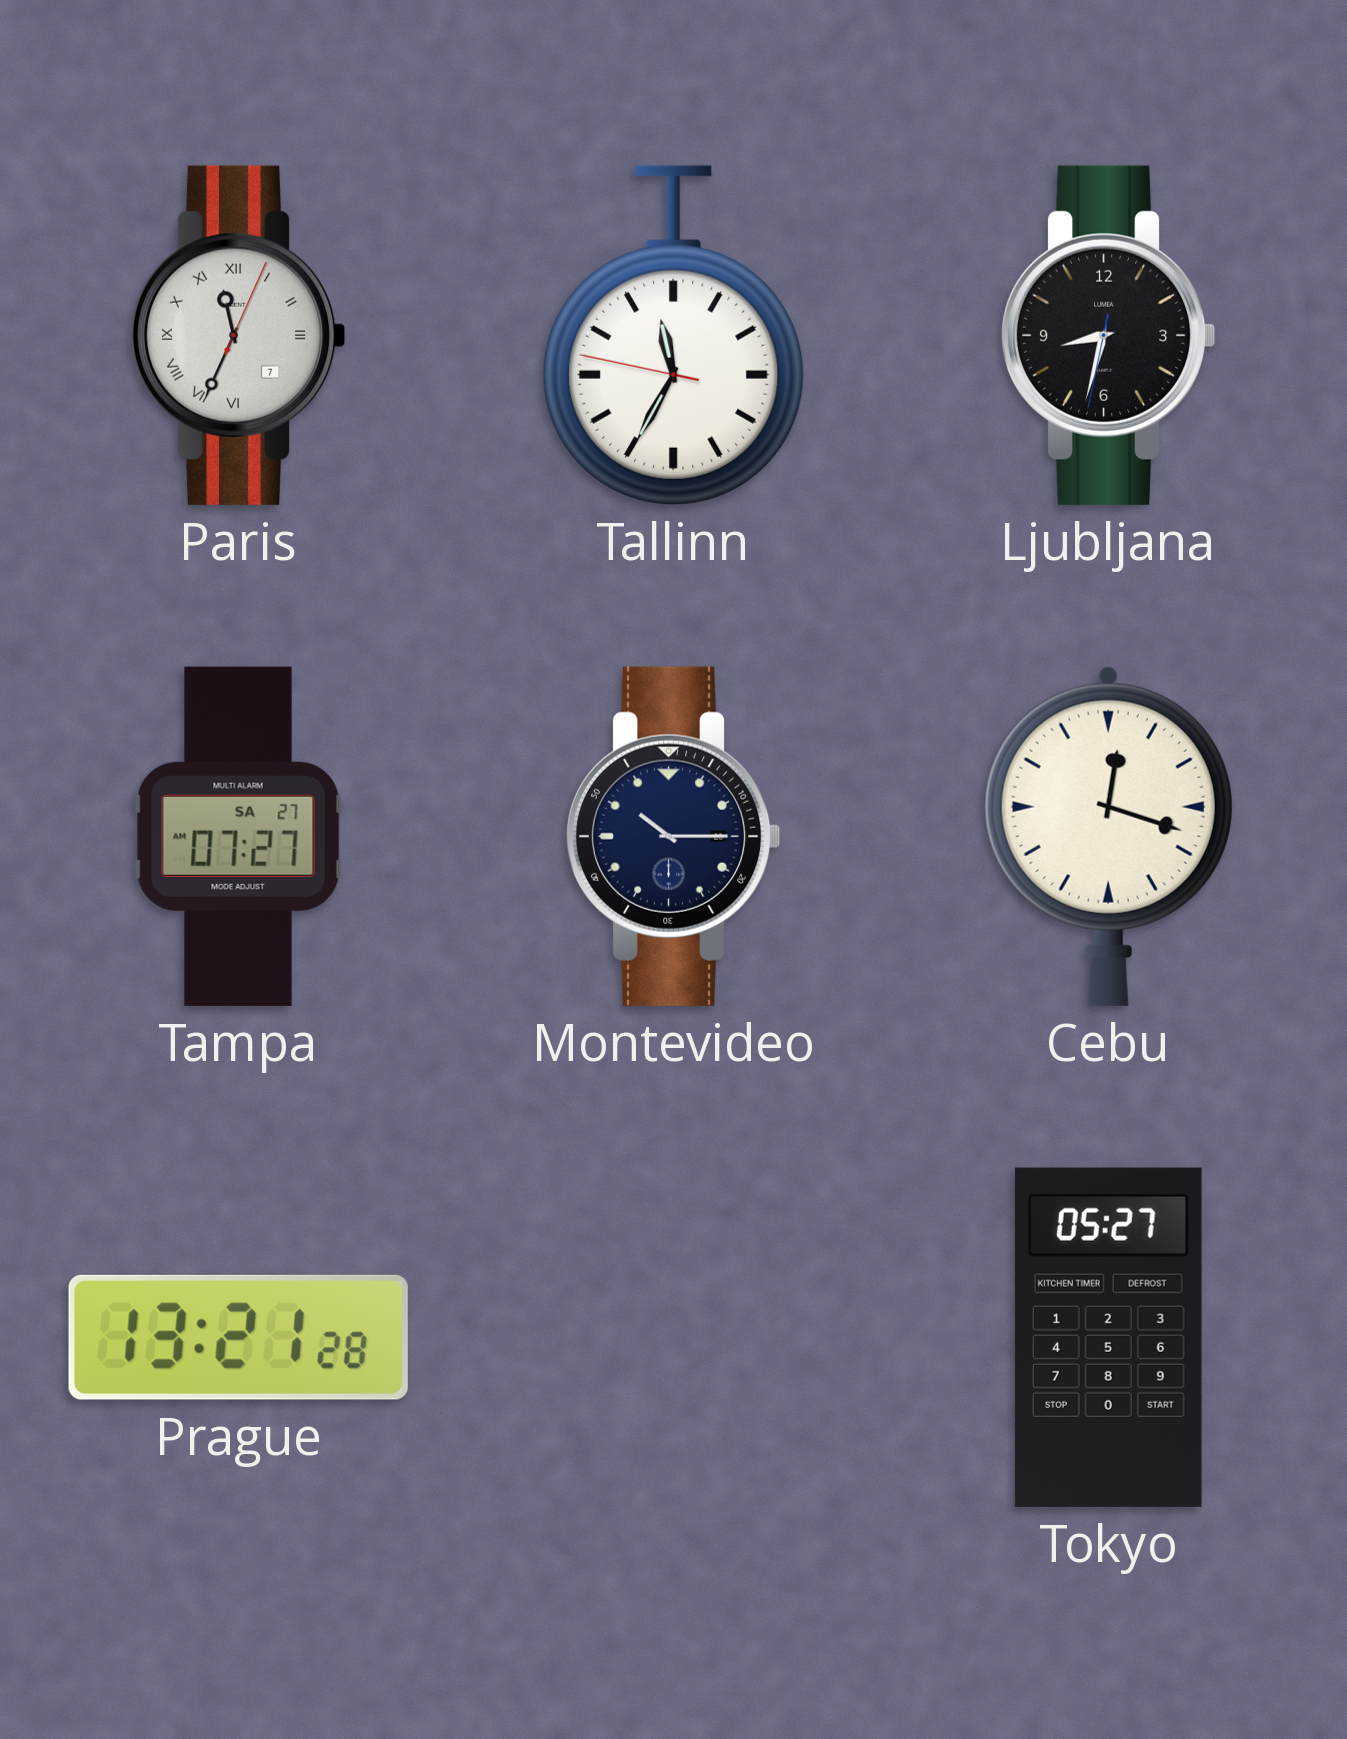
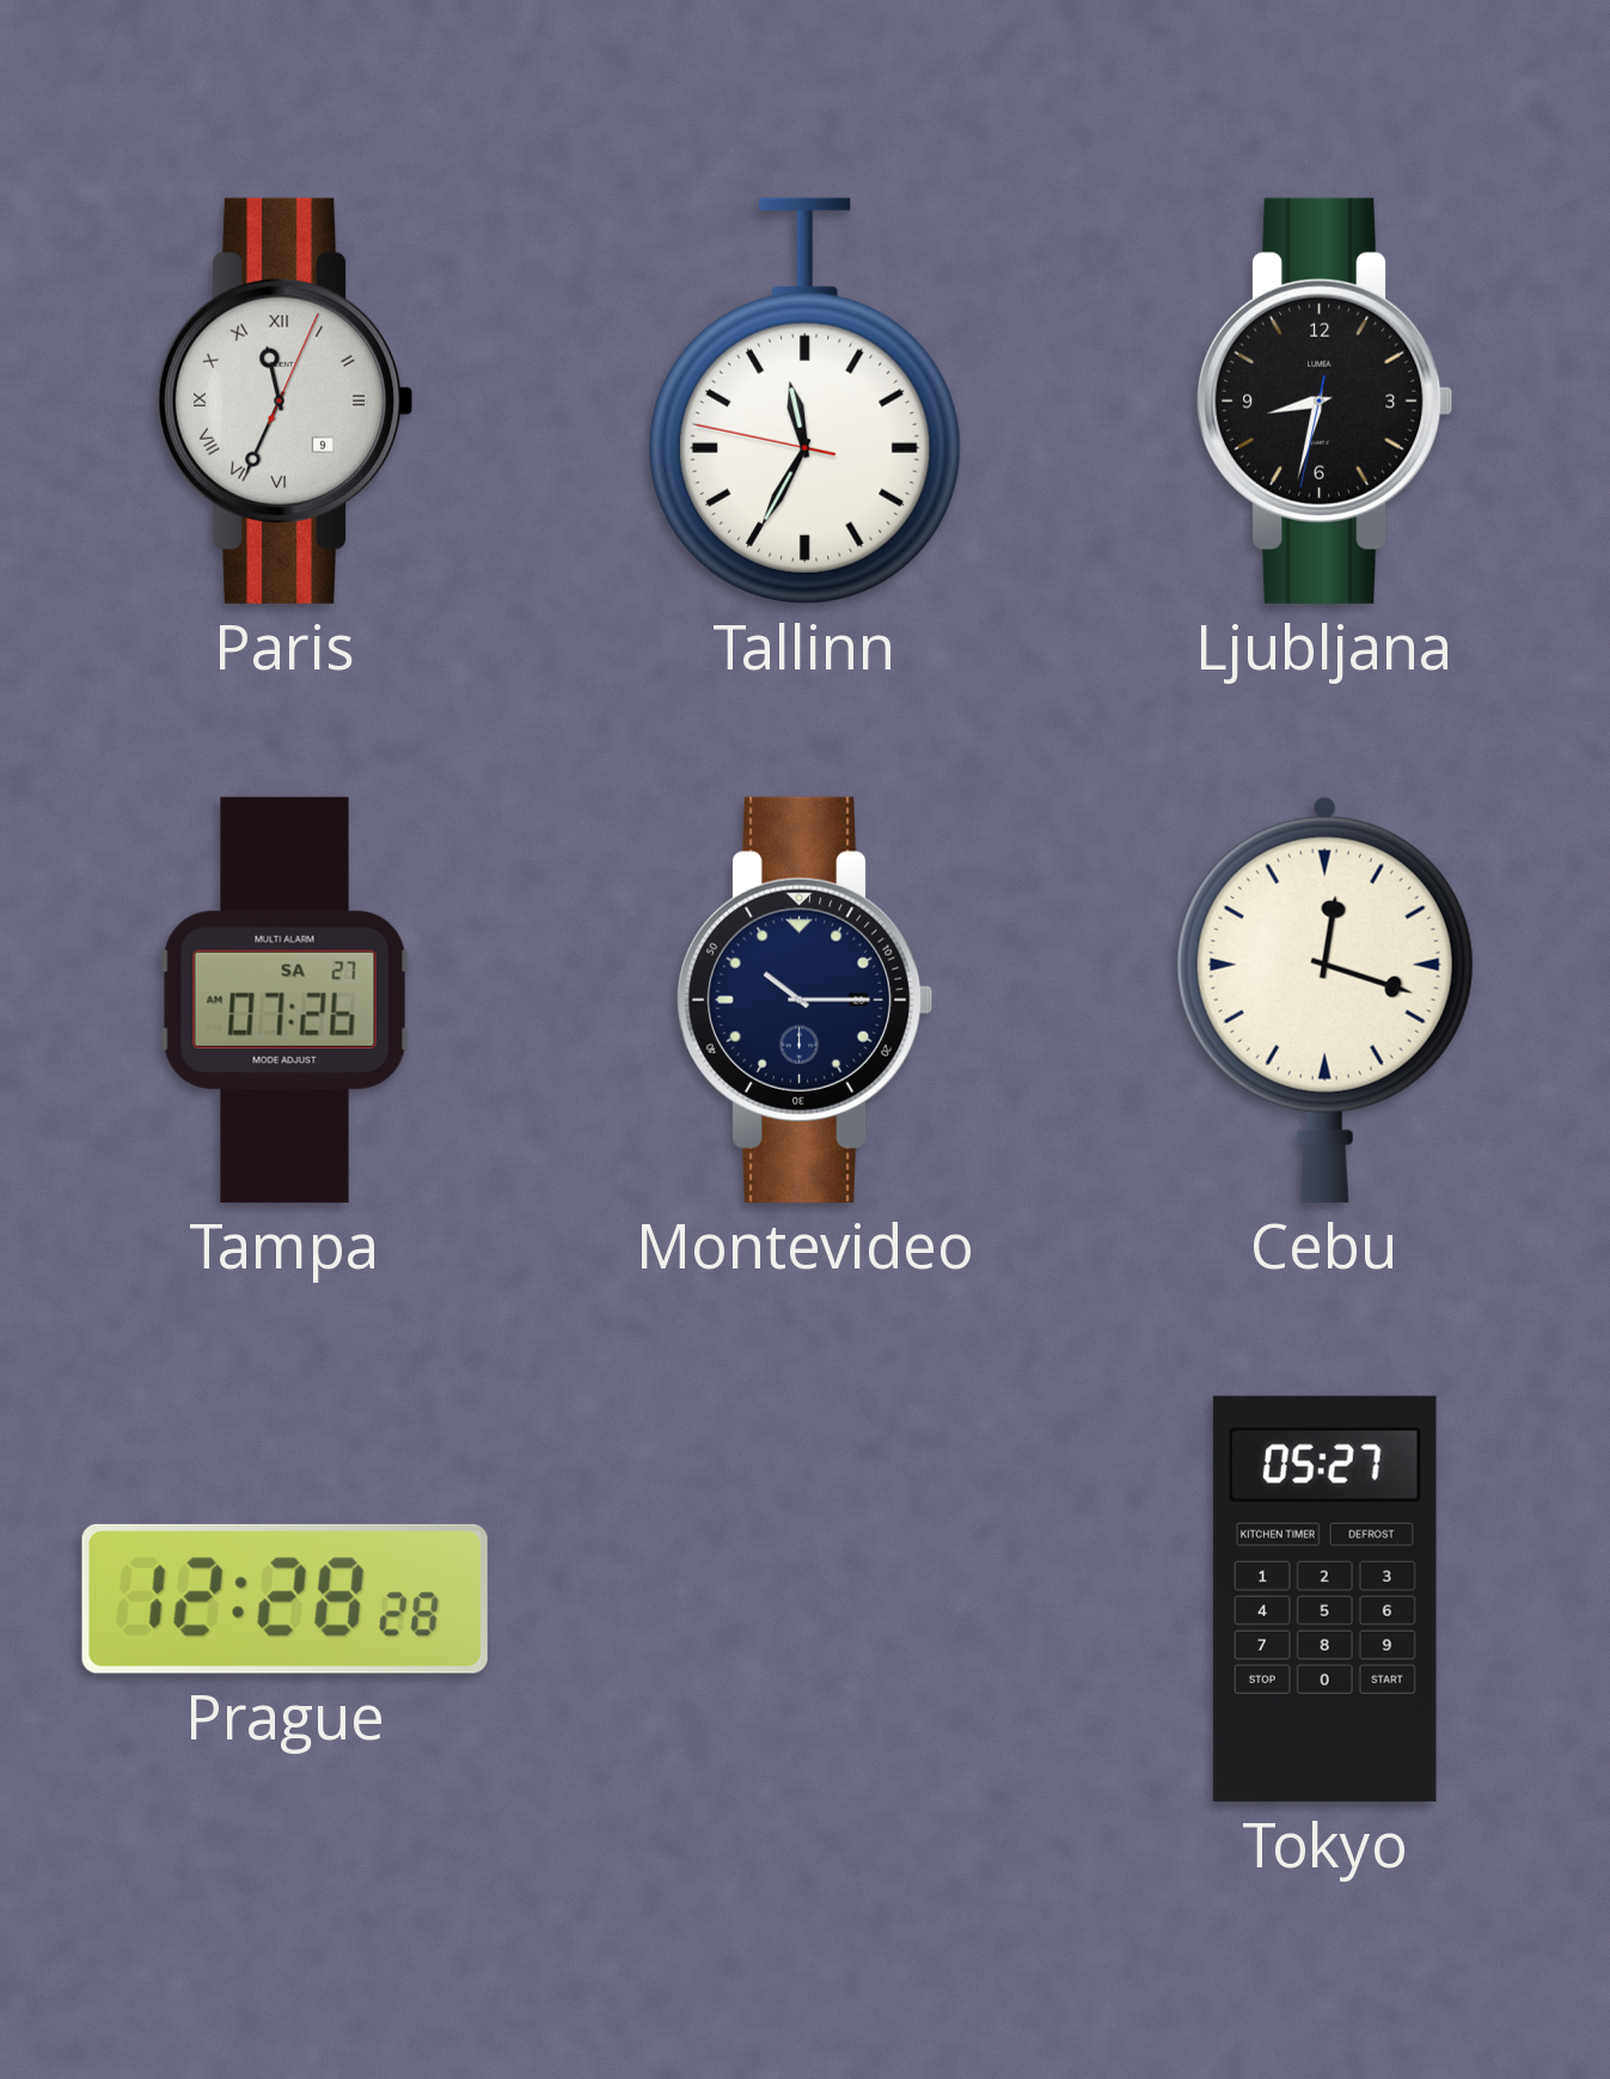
Paris date: 7 -> 9 (284, 400)
Tampa: 07:27 -> 07:26 (286, 999)
Prague: 13:21 -> 12:28 (284, 1598)
